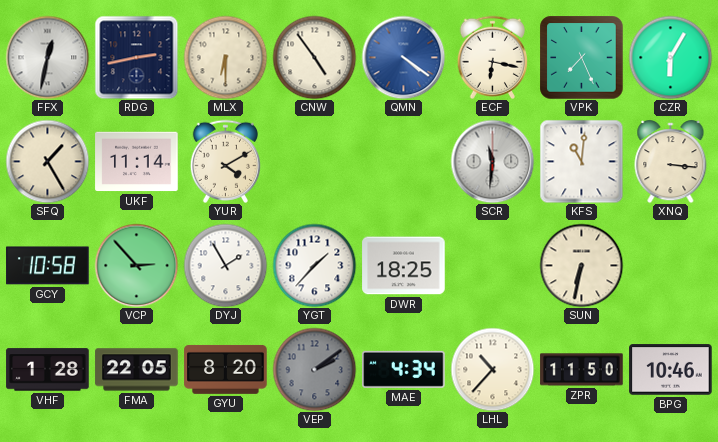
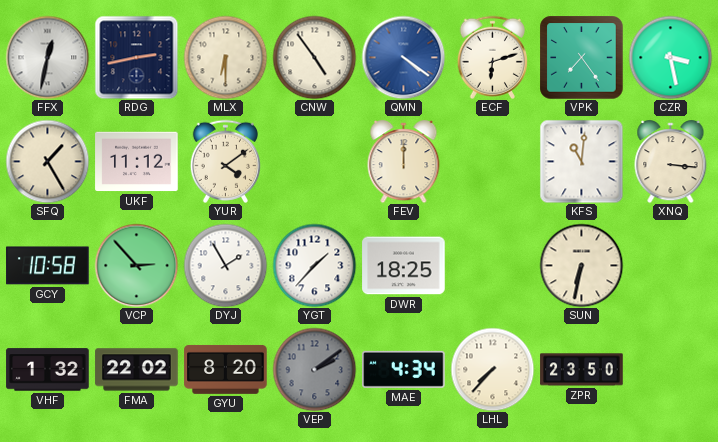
ECF: 6:17 -> 6:12 (492, 57)
VPK: 7:26 -> 7:24 (581, 57)
CZR: 6:05 -> 3:28 (670, 57)
UKF: 11:14 -> 11:12 (137, 162)
YUR: 4:10 -> 4:09 (225, 161)
FEV: none -> 12:00 (404, 162)
SCR: 11:31 -> none (492, 161)
VHF: 1:28 -> 1:32 (48, 370)
FMA: 22:05 -> 22:02 (137, 370)
LHL: 10:37 -> 7:37 (492, 369)
ZPR: 11:50 -> 23:50 (582, 370)
BPG: 10:46 -> none (671, 370)
